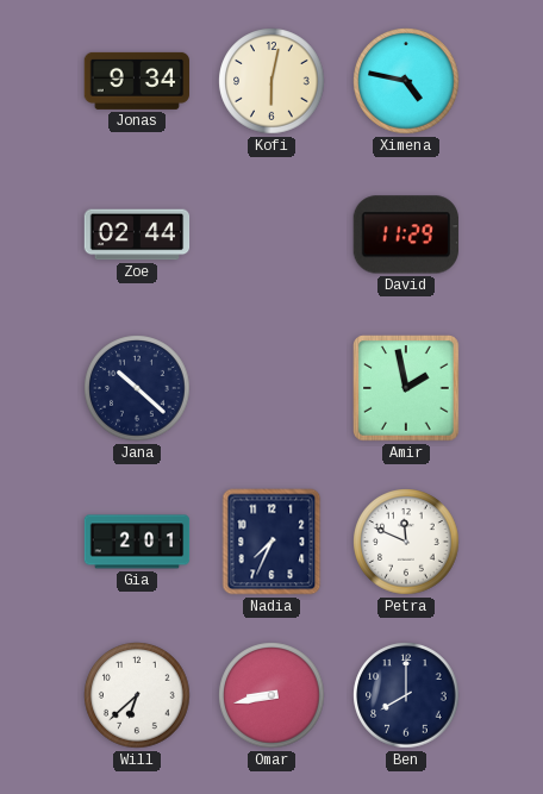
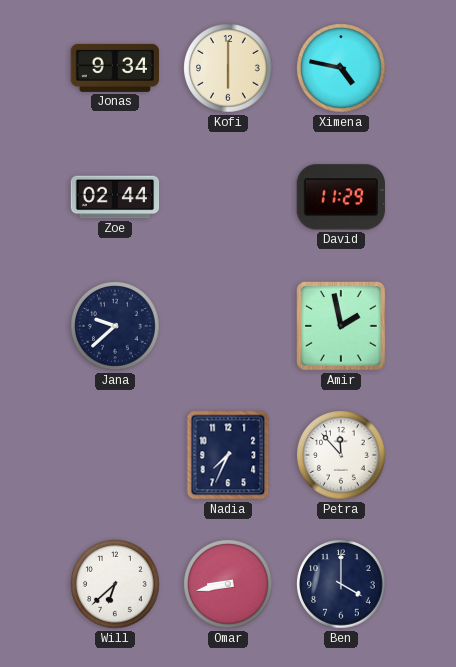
Kofi: 6:02 -> 6:00 (228, 68)
Jana: 10:22 -> 9:38 (115, 326)
Gia: 2:01 -> none (137, 542)
Petra: 11:49 -> 11:53 (341, 455)
Ben: 8:00 -> 4:00 (341, 584)
